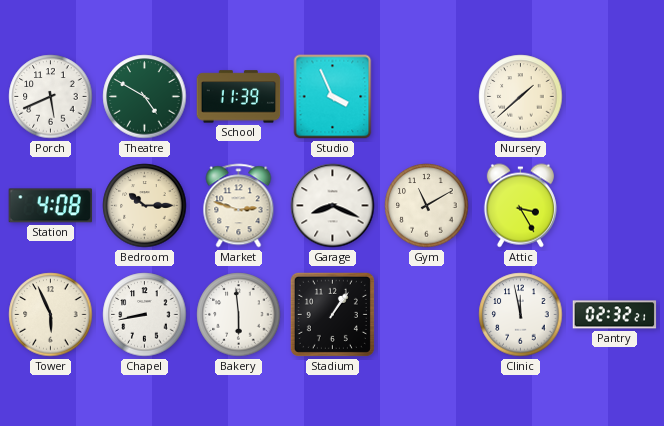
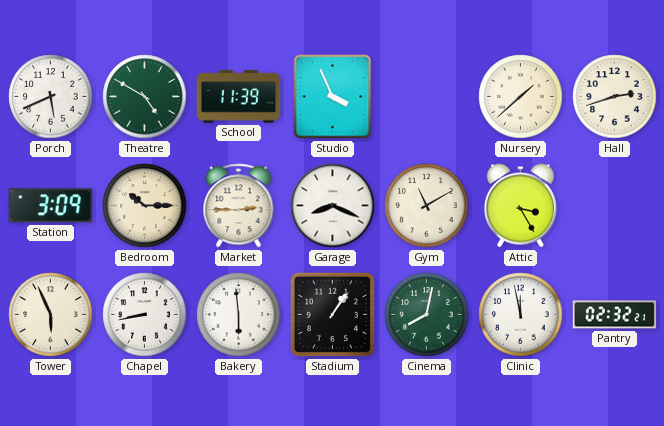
Hall: none -> 2:42 (615, 97)
Station: 4:08 -> 3:09 (50, 206)
Market: 2:48 -> 2:45 (239, 206)
Cinema: none -> 8:02 (427, 315)
